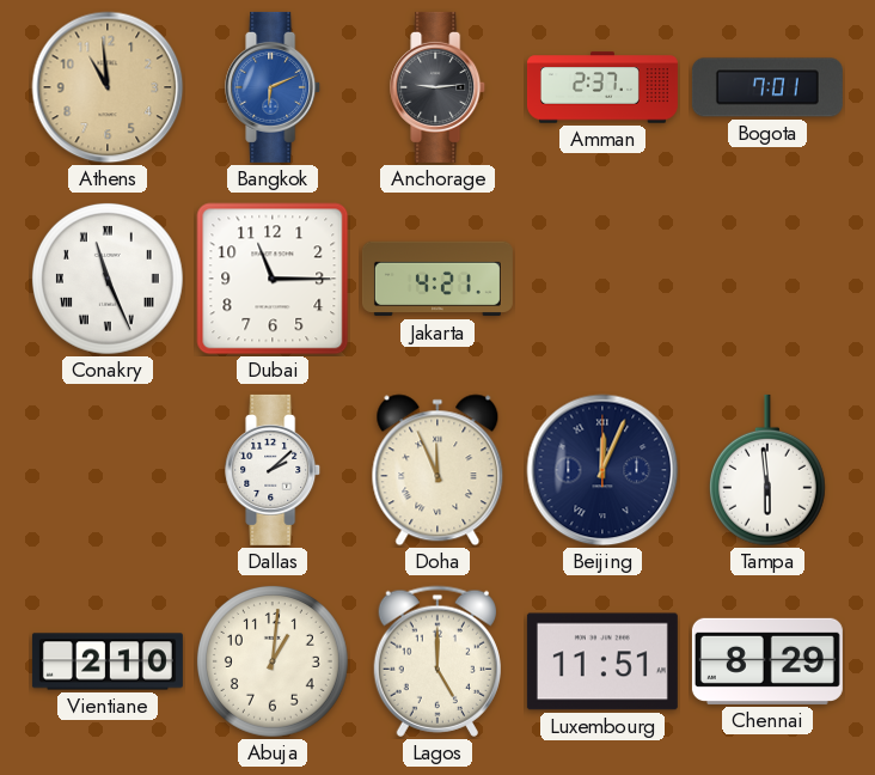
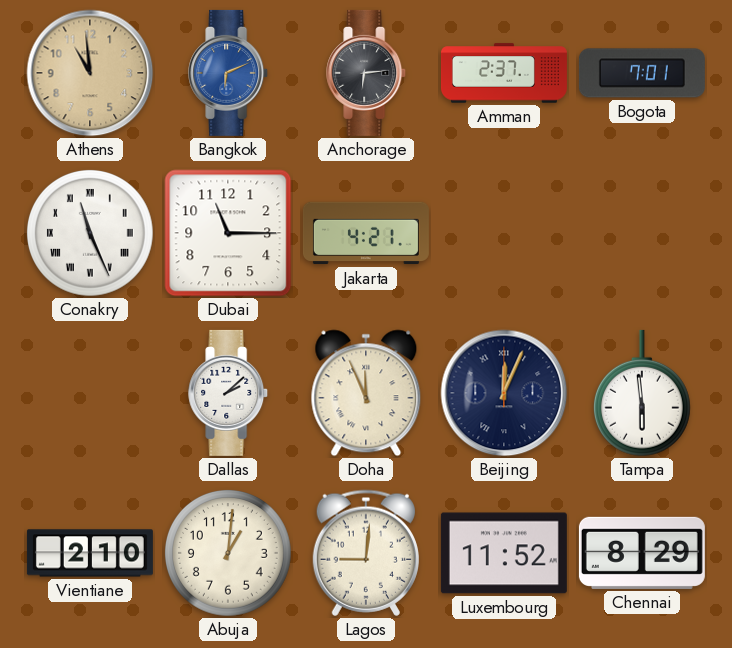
Anchorage: 9:14 -> 6:14 (367, 73)
Lagos: 5:00 -> 9:01 (366, 553)
Luxembourg: 11:51 -> 11:52 (504, 553)
